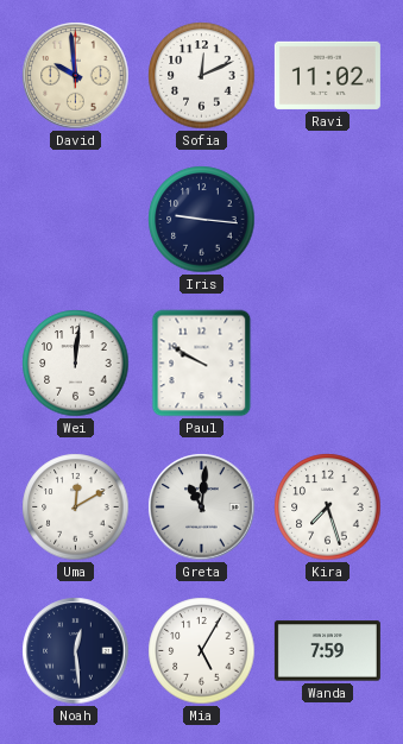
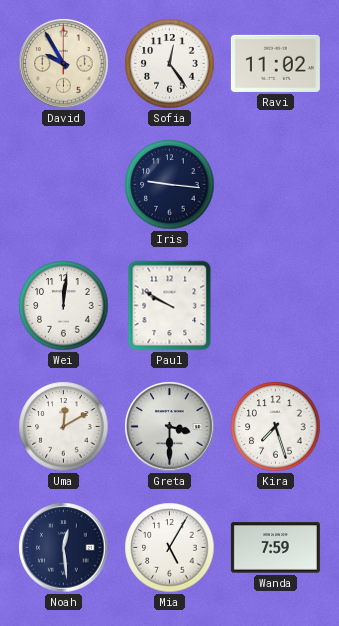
David: 9:59 -> 9:55 (64, 64)
Sofia: 12:11 -> 12:24 (170, 64)
Greta: 11:01 -> 3:30 (170, 427)
